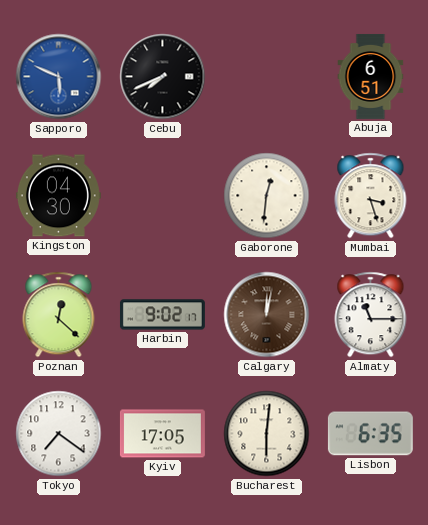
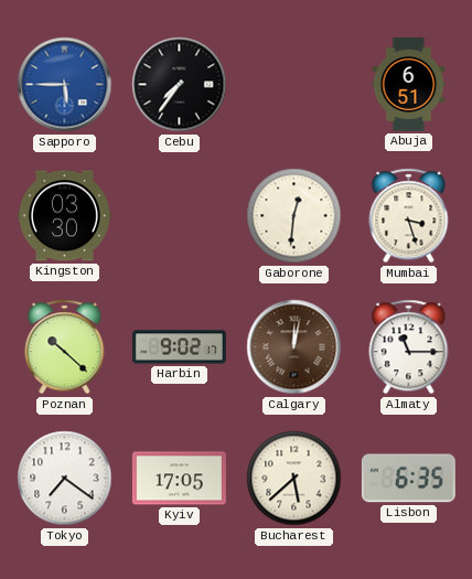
Sapporo: 5:49 -> 5:45 (65, 85)
Cebu: 7:41 -> 7:36 (180, 85)
Kingston: 04:30 -> 03:30 (64, 216)
Poznan: 12:22 -> 10:22 (65, 347)
Bucharest: 6:01 -> 5:38 (294, 479)
